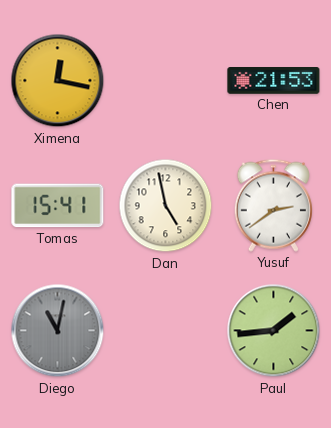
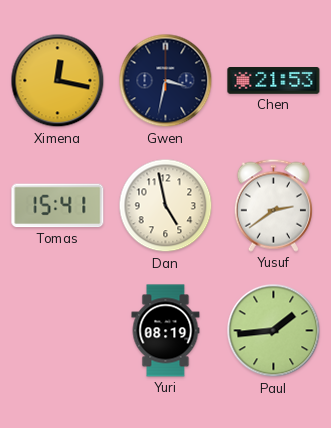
Gwen: none -> 3:32 (166, 81)
Diego: 11:02 -> none (58, 331)
Yuri: none -> 08:19 (166, 331)
